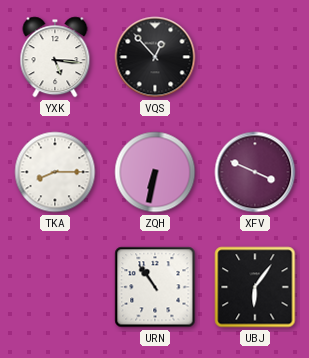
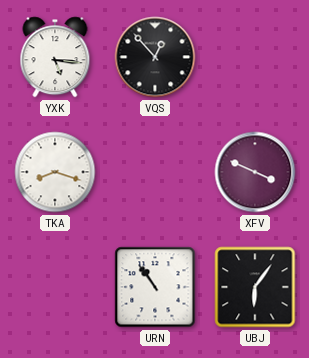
TKA: 8:15 -> 8:18 (55, 172)
ZQH: 6:32 -> none (155, 172)
